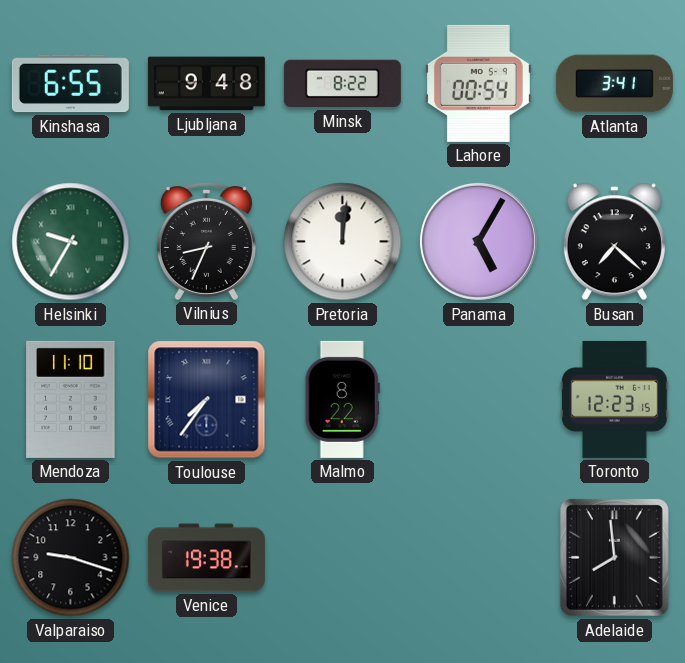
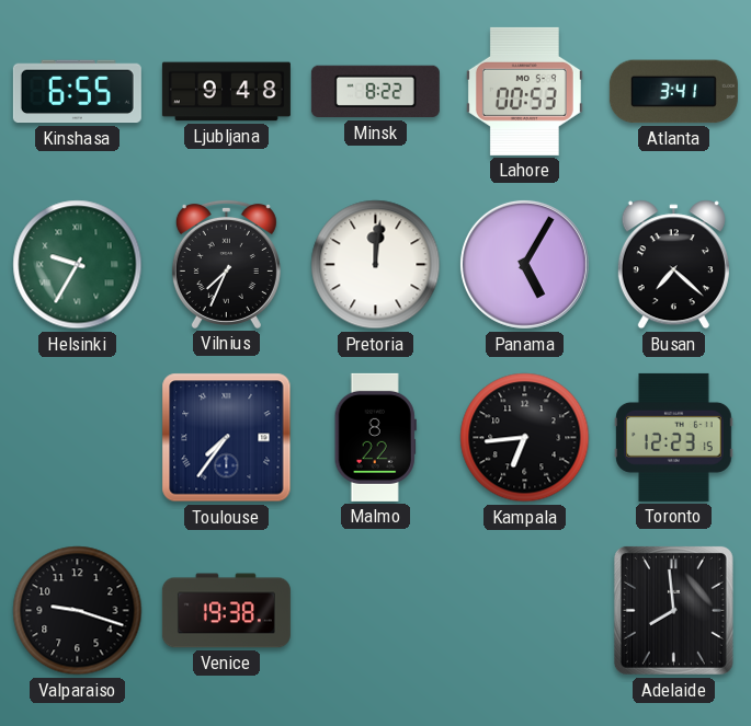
Lahore: 00:54 -> 00:53 (524, 91)
Vilnius: 8:34 -> 7:34 (226, 264)
Mendoza: 11:10 -> none (71, 399)
Kampala: none -> 6:44 (525, 438)
